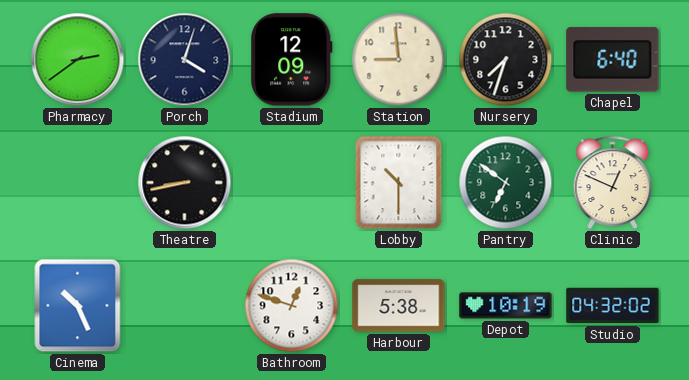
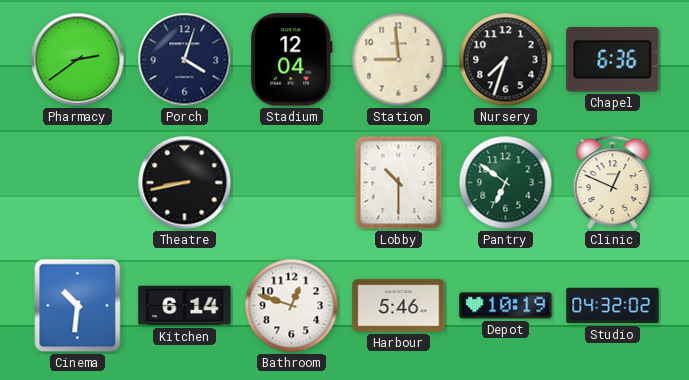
Stadium: 12:09 -> 12:04 (292, 60)
Chapel: 6:40 -> 6:36 (613, 60)
Cinema: 10:26 -> 10:31 (78, 306)
Kitchen: none -> 6:14 (185, 306)
Harbour: 5:38 -> 5:46 (399, 306)
